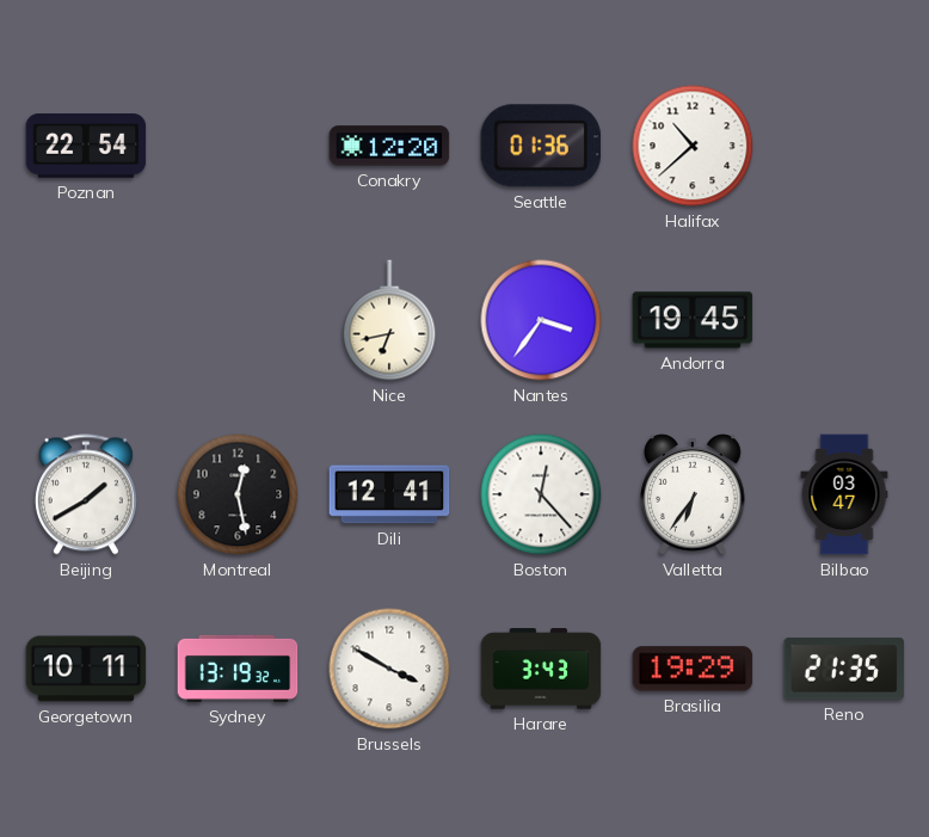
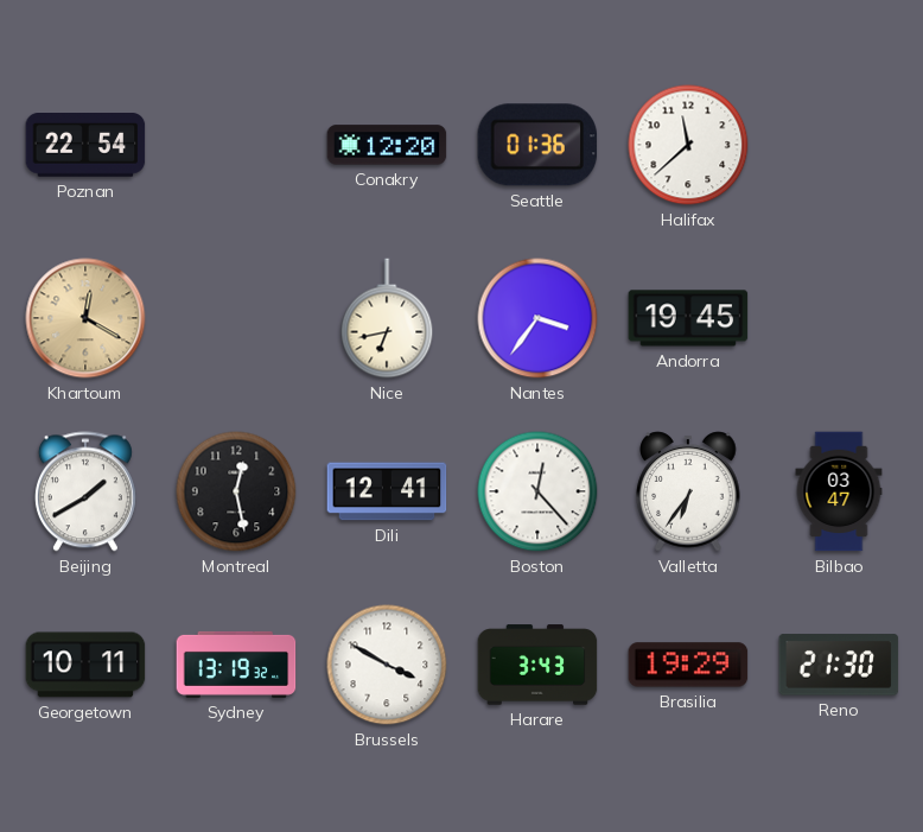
Halifax: 10:38 -> 11:38 (688, 145)
Khartoum: none -> 12:20 (85, 318)
Reno: 21:35 -> 21:30 (839, 665)
